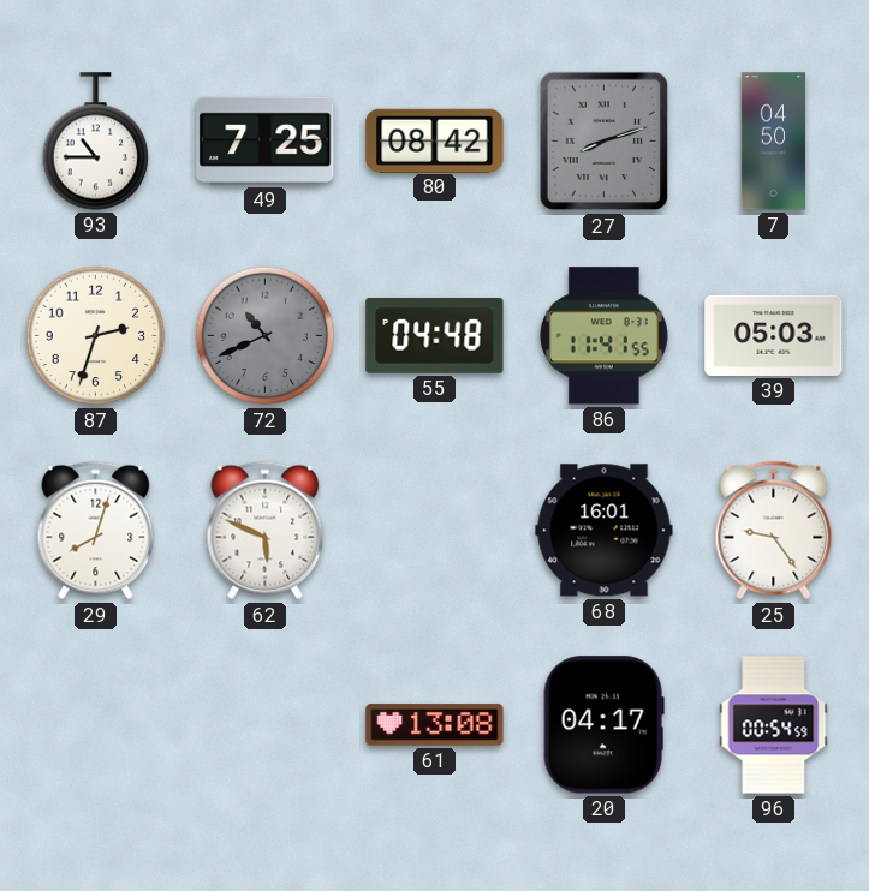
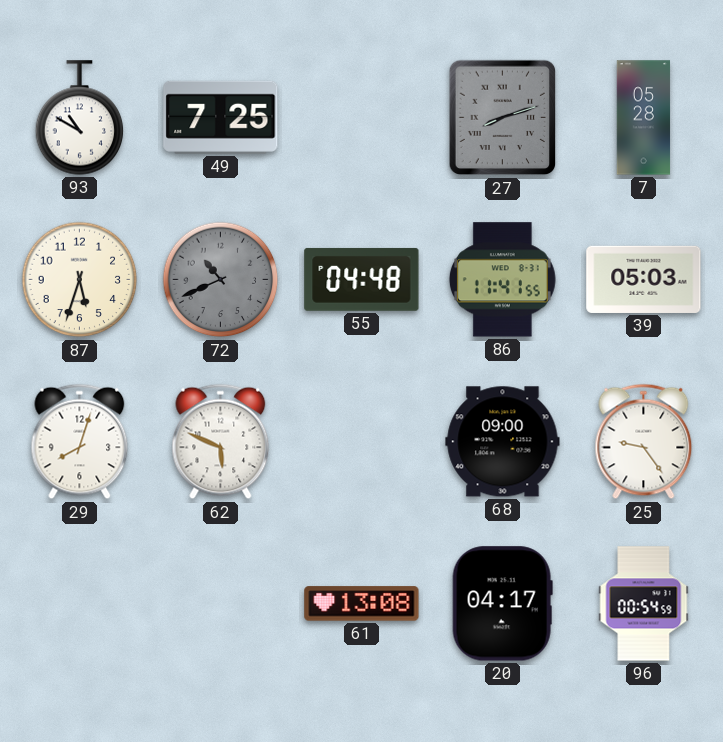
93: 10:45 -> 10:50 (80, 118)
80: 08:42 -> none (435, 140)
7: 04:50 -> 05:28 (644, 118)
87: 2:33 -> 5:33 (80, 280)
68: 16:01 -> 09:00 (503, 442)
